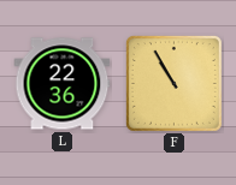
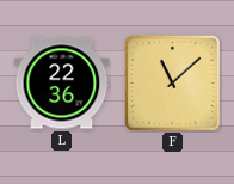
F: 10:55 -> 11:08 (172, 82)
